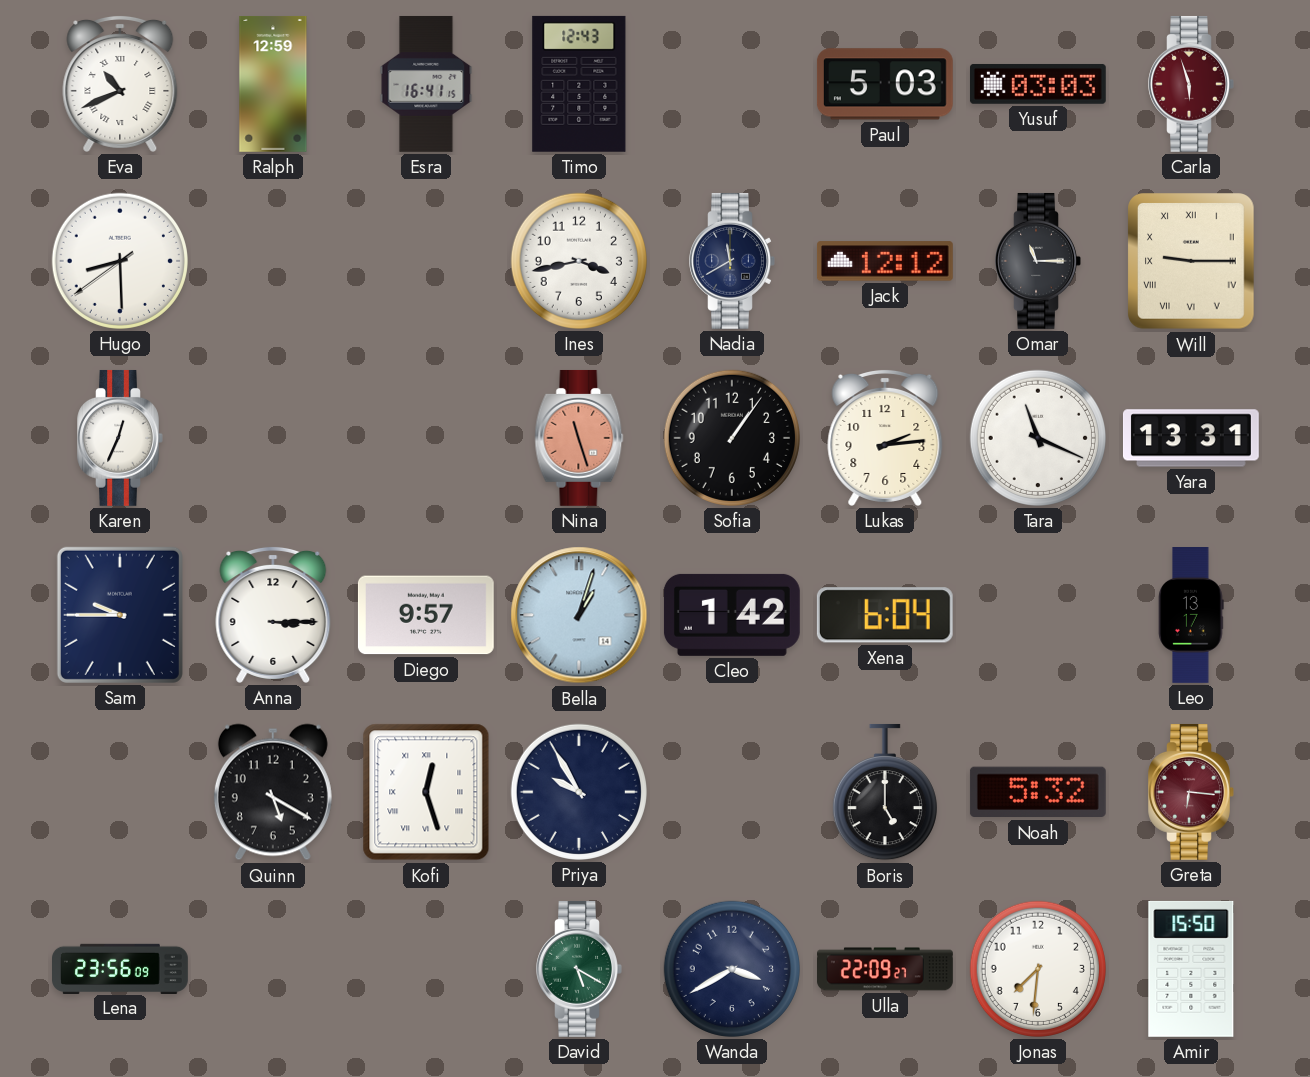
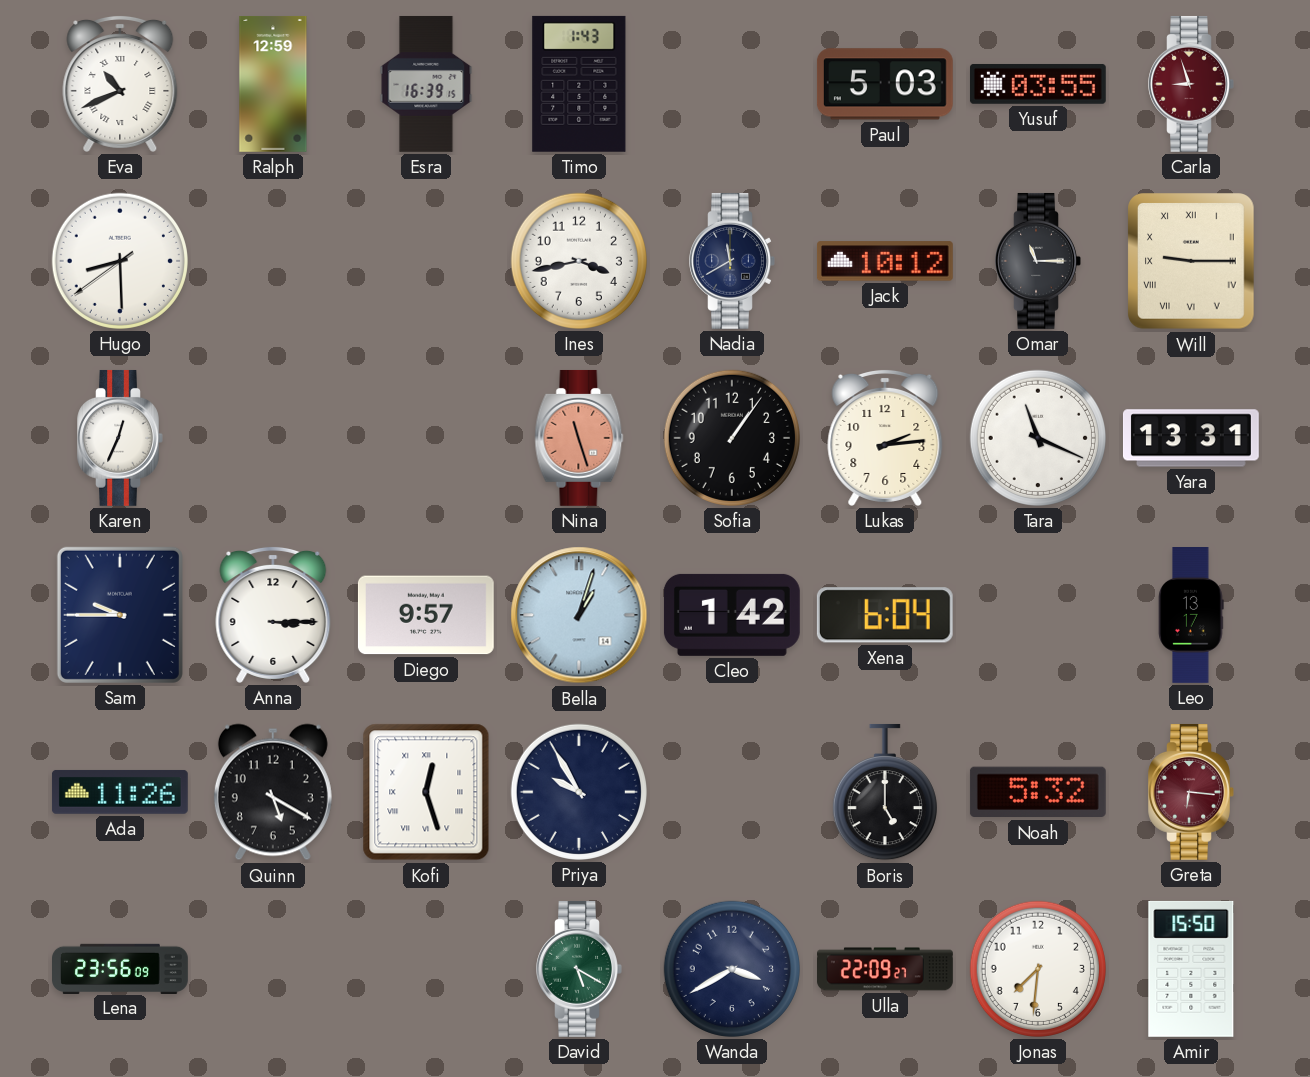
Esra: 16:41 -> 16:39 (426, 84)
Timo: 12:43 -> 1:43 (579, 84)
Yusuf: 03:03 -> 03:55 (1038, 84)
Carla: 5:57 -> 8:57 (1191, 84)
Jack: 12:12 -> 10:12 (885, 261)
Ada: none -> 11:26 (120, 792)
